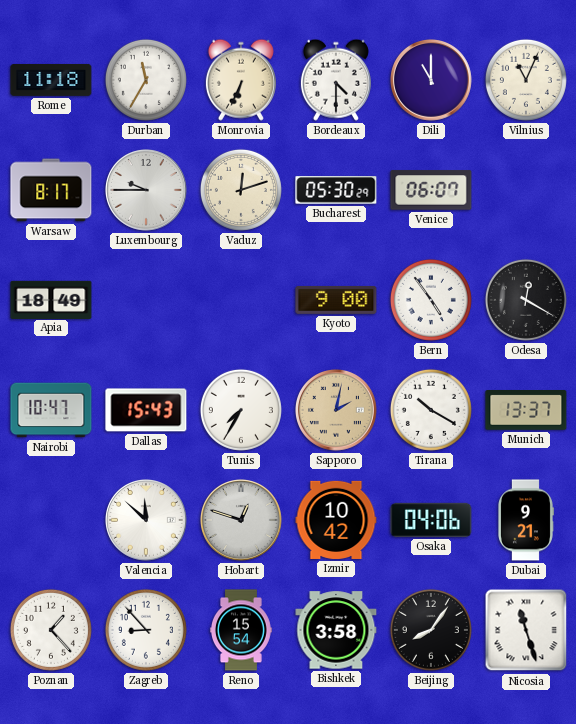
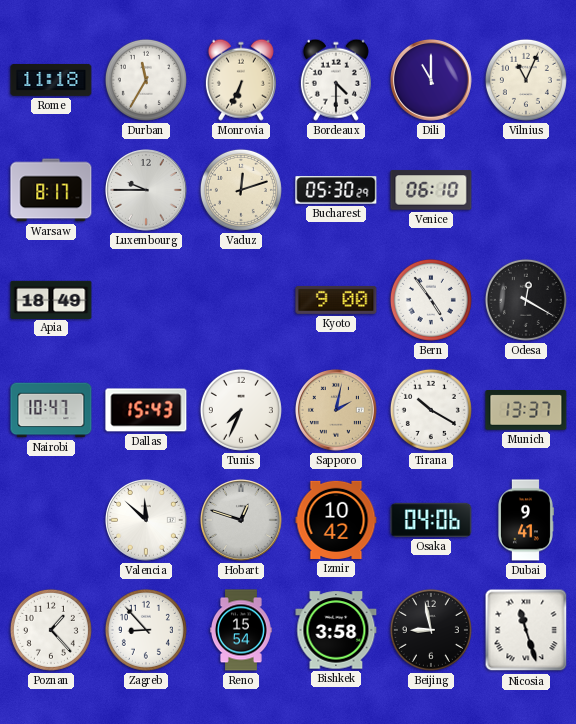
Venice: 06:07 -> 06:10 (431, 190)
Tunis: 7:35 -> 7:34 (241, 410)
Dubai: 9:21 -> 9:41 (526, 520)
Beijing: 8:06 -> 8:58 (431, 630)
